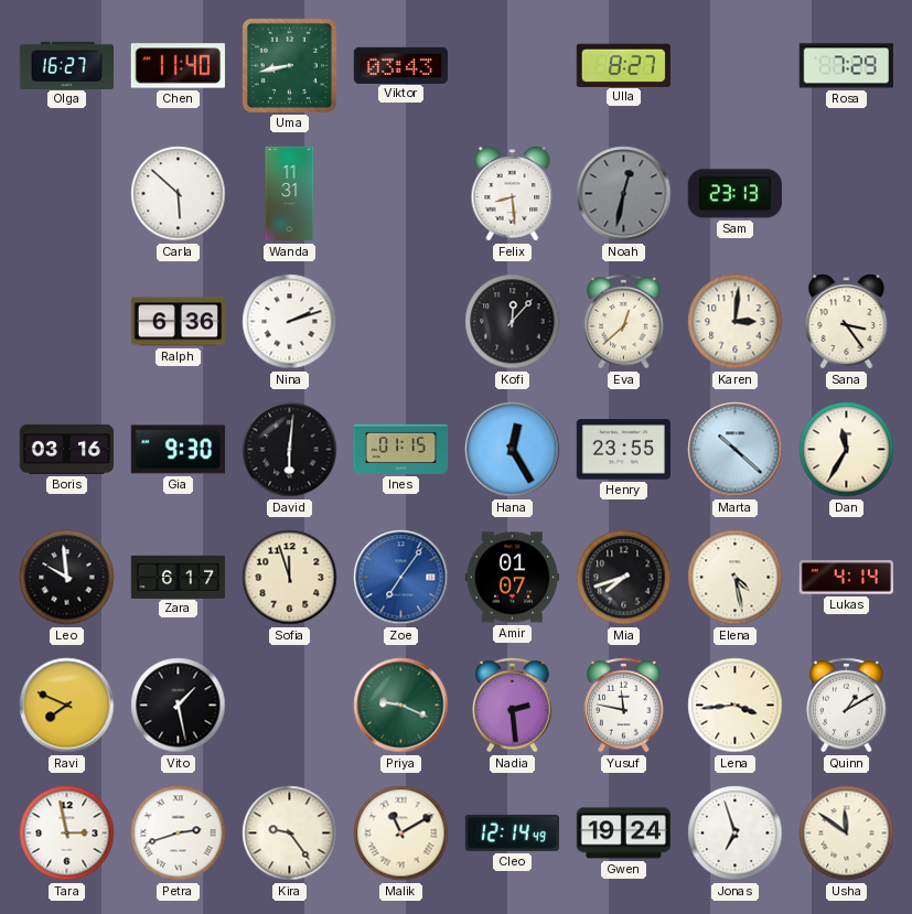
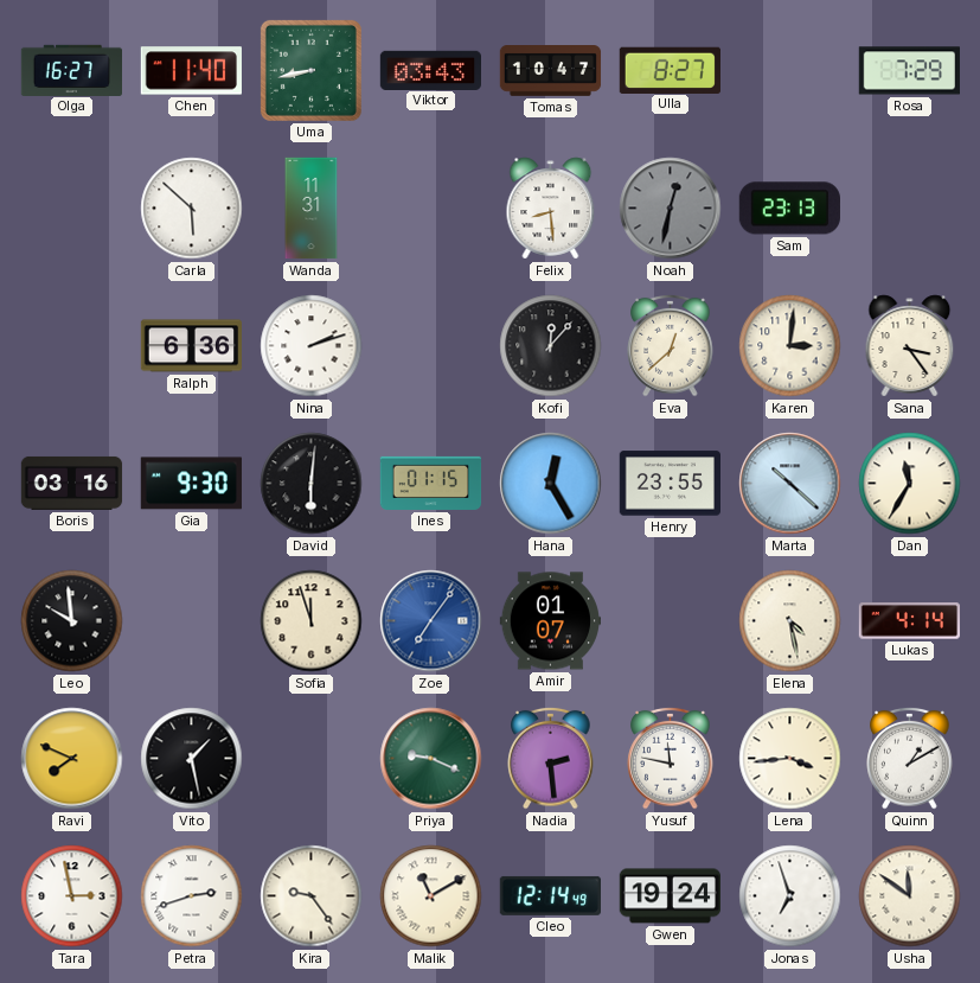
Tomas: none -> 10:47 (551, 71)
Zara: 6:17 -> none (178, 577)
Mia: 7:42 -> none (624, 578)
